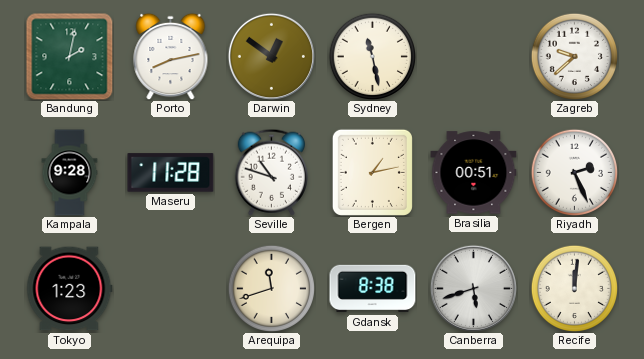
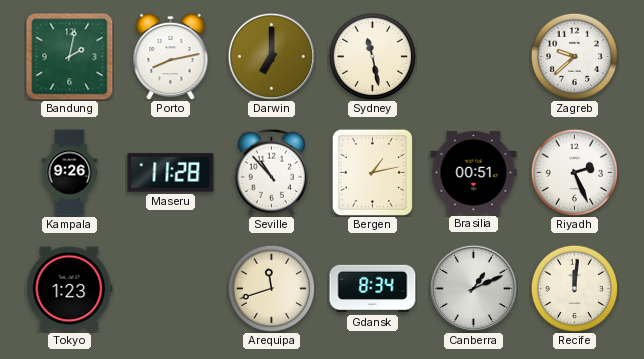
Darwin: 12:51 -> 7:00 (271, 56)
Kampala: 9:28 -> 9:26 (70, 173)
Seville: 10:48 -> 10:53 (271, 172)
Gdansk: 8:38 -> 8:34 (373, 289)
Canberra: 5:42 -> 1:11 (473, 288)
